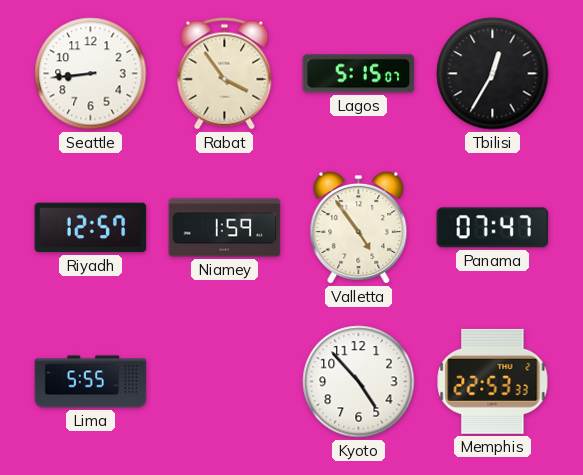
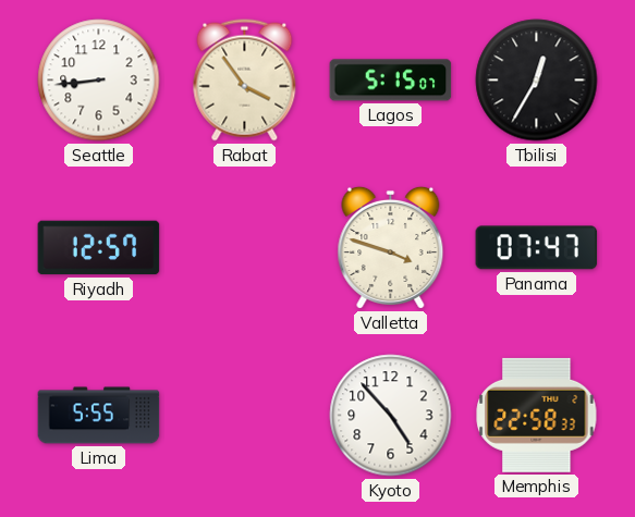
Niamey: 1:59 -> none (225, 228)
Valletta: 4:54 -> 3:48 (391, 247)
Memphis: 22:53 -> 22:58 (537, 415)
